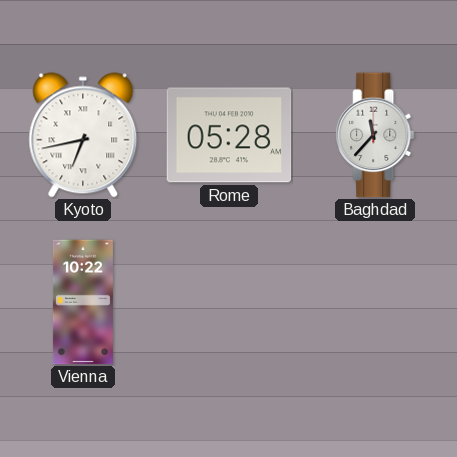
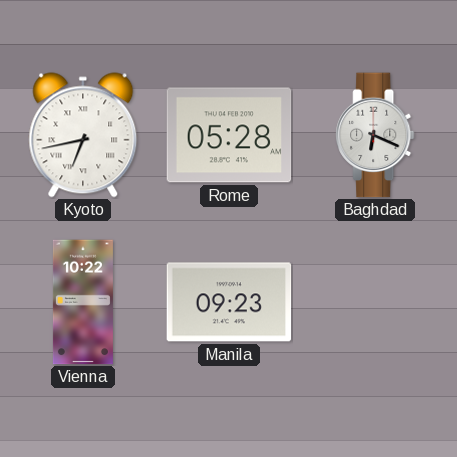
Baghdad: 11:37 -> 6:19 (375, 135)
Manila: none -> 09:23 (229, 302)
